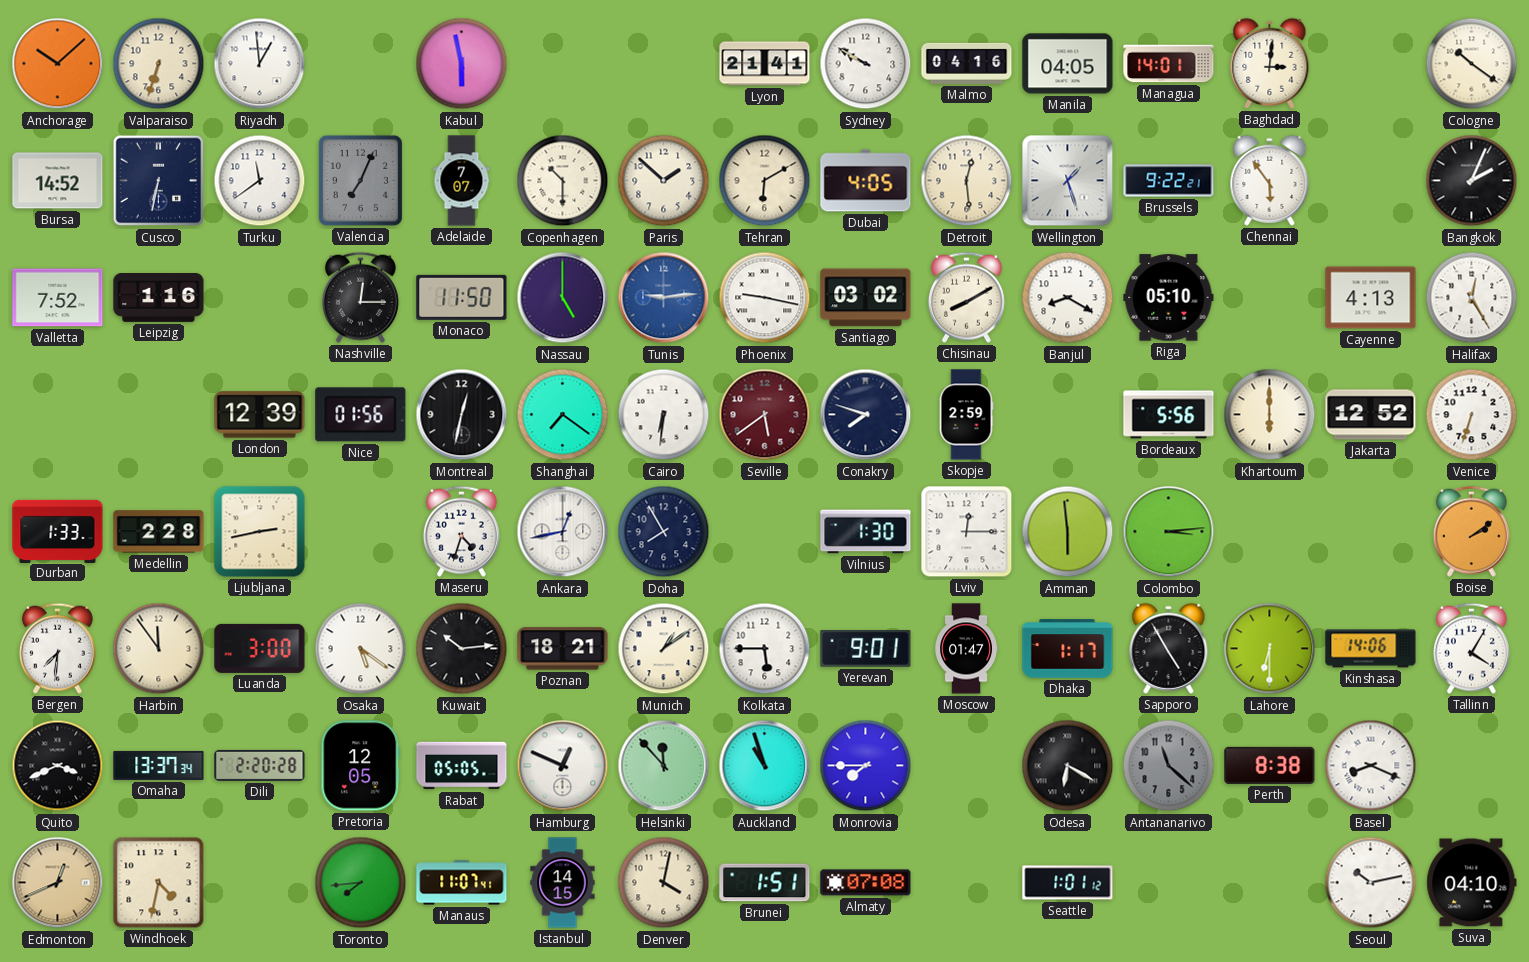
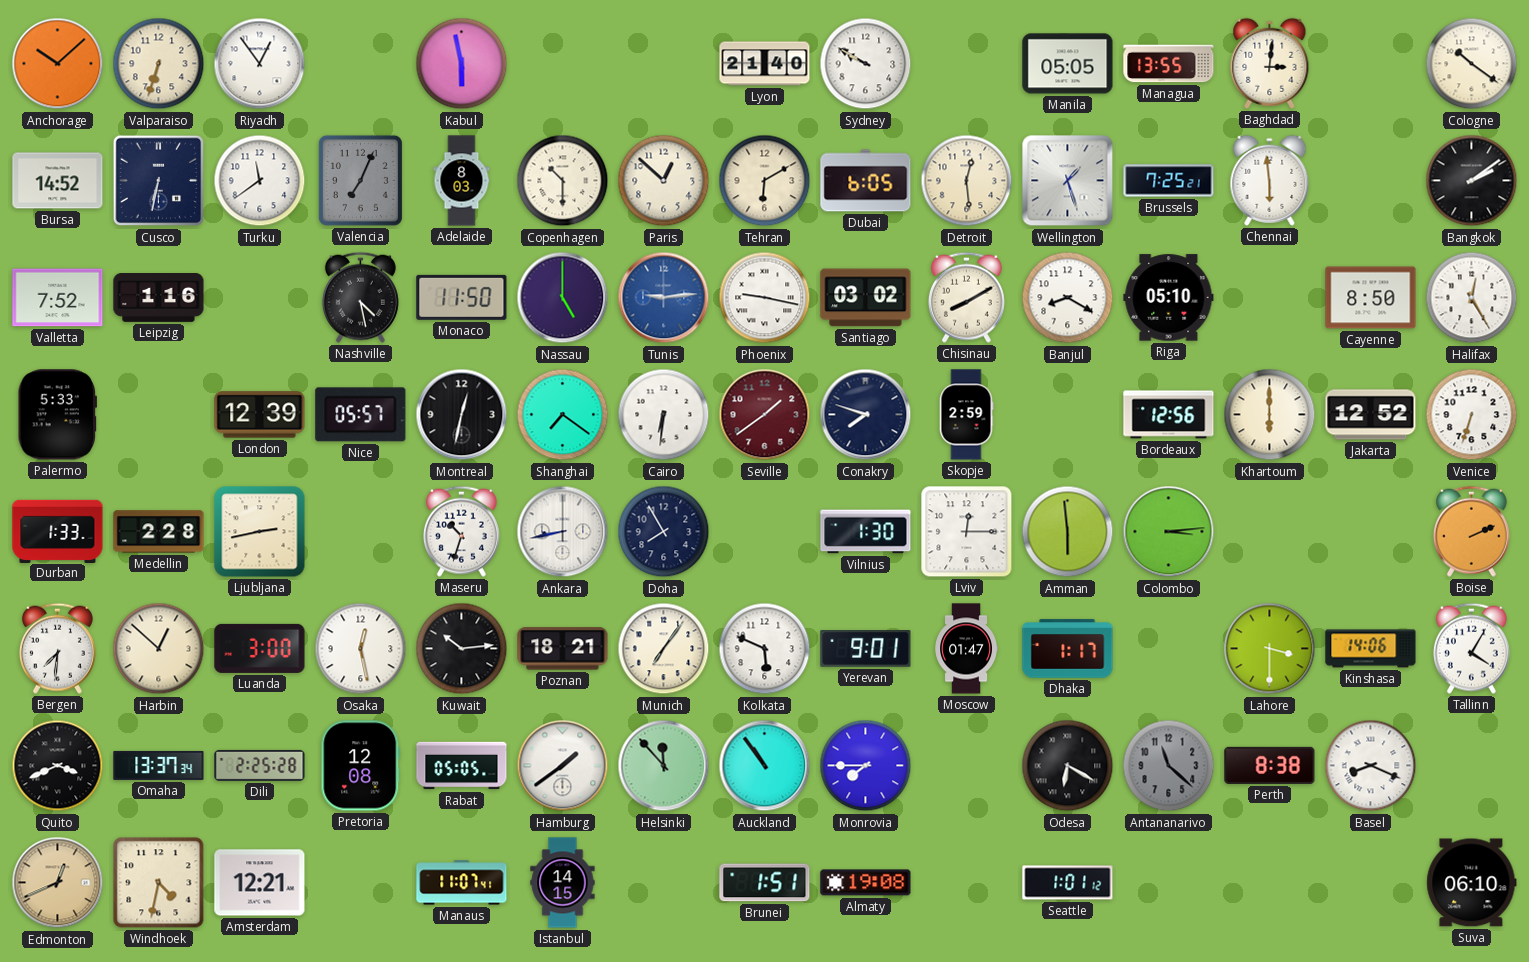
Riyadh: 12:59 -> 12:54 (260, 64)
Lyon: 21:41 -> 21:40 (765, 64)
Malmo: 04:16 -> none (967, 63)
Manila: 04:05 -> 05:05 (1068, 64)
Managua: 14:01 -> 13:55 (1169, 64)
Adelaide: 7:07 -> 8:03 (462, 181)
Paris: 1:52 -> 12:52 (664, 181)
Dubai: 4:05 -> 6:05 (866, 181)
Brussels: 9:22 -> 7:25 (1169, 181)
Chennai: 5:54 -> 5:59 (1270, 180)
Bangkok: 2:04 -> 2:09 (1472, 181)
Nashville: 12:15 -> 4:28 (360, 297)
Cayenne: 4:13 -> 8:50 (1371, 298)
Palermo: none -> 5:33 (57, 415)
Nice: 01:56 -> 05:57 (361, 415)
Seville: 5:39 -> 1:39 (765, 415)
Bordeaux: 5:56 -> 12:56 (1169, 415)
Maseru: 4:33 -> 10:33 (461, 531)
Ankara: 12:43 -> 8:43 (563, 532)
Boise: 2:09 -> 2:11 (1471, 531)
Harbin: 11:54 -> 12:52 (159, 649)
Osaka: 5:21 -> 12:28 (361, 649)
Munich: 1:09 -> 7:06 (664, 649)
Kolkata: 5:45 -> 5:49 (765, 649)
Sapporo: 4:55 -> none (1169, 648)
Lahore: 6:30 -> 3:30 (1270, 649)
Dili: 2:20 -> 2:25 (260, 765)
Pretoria: 12:05 -> 12:08 (361, 766)
Hamburg: 12:49 -> 1:39 (563, 766)
Auckland: 10:57 -> 10:54 (765, 766)
Amsterdam: none -> 12:21 (260, 883)
Toronto: 7:44 -> none (361, 883)
Denver: 4:02 -> none (664, 883)
Almaty: 07:08 -> 19:08 (866, 883)
Seoul: 10:13 -> none (1371, 883)
Suva: 04:10 -> 06:10 (1472, 883)
